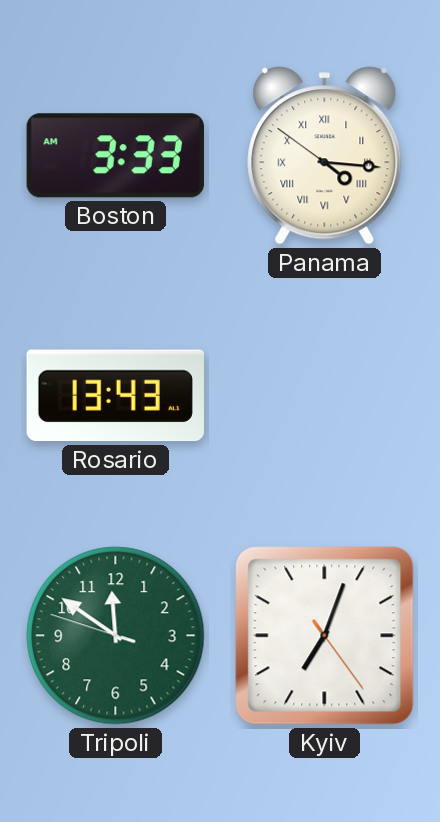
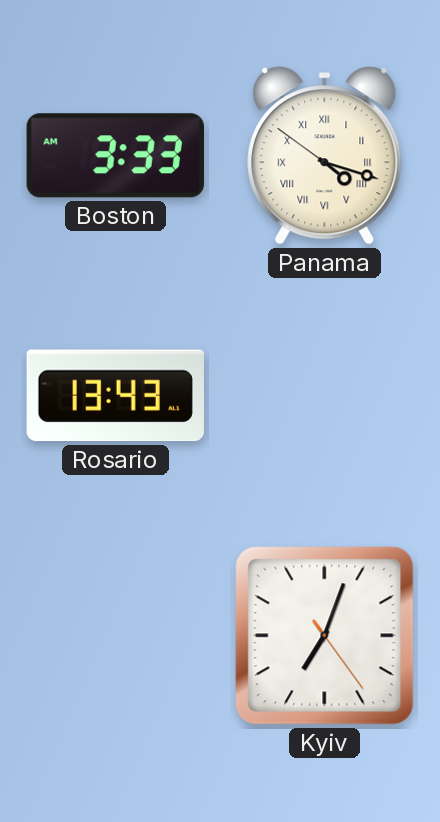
Panama: 4:15 -> 4:17 (325, 156)
Tripoli: 11:50 -> none (116, 636)
